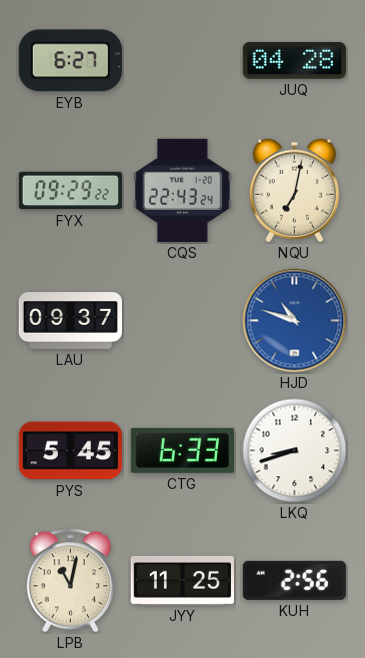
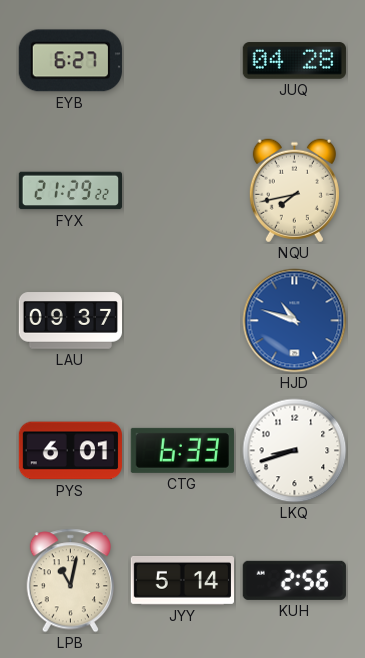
FYX: 09:29 -> 21:29 (70, 191)
CQS: 22:43 -> none (183, 190)
NQU: 7:02 -> 7:43 (294, 191)
PYS: 5:45 -> 6:01 (70, 451)
JYY: 11:25 -> 5:14 (182, 580)
